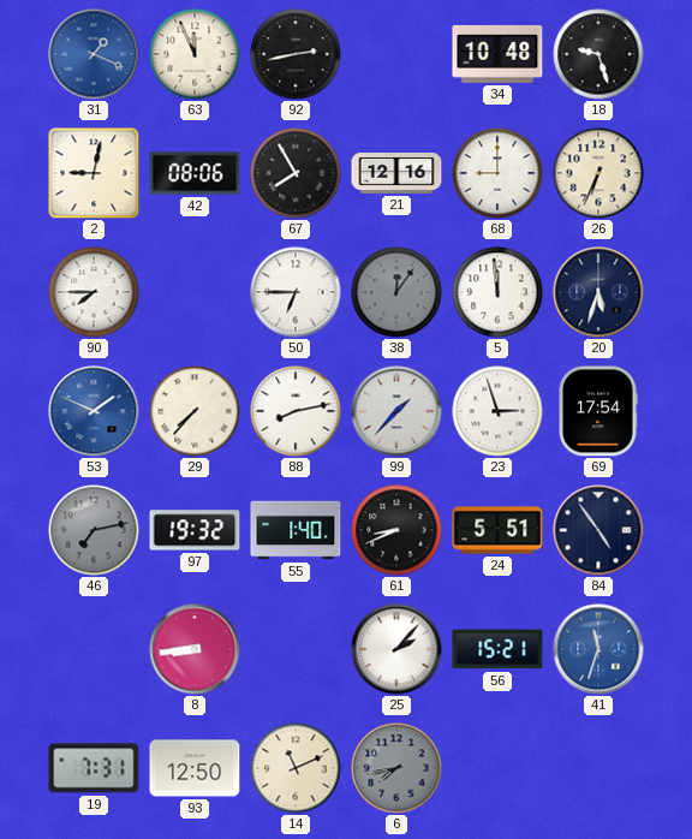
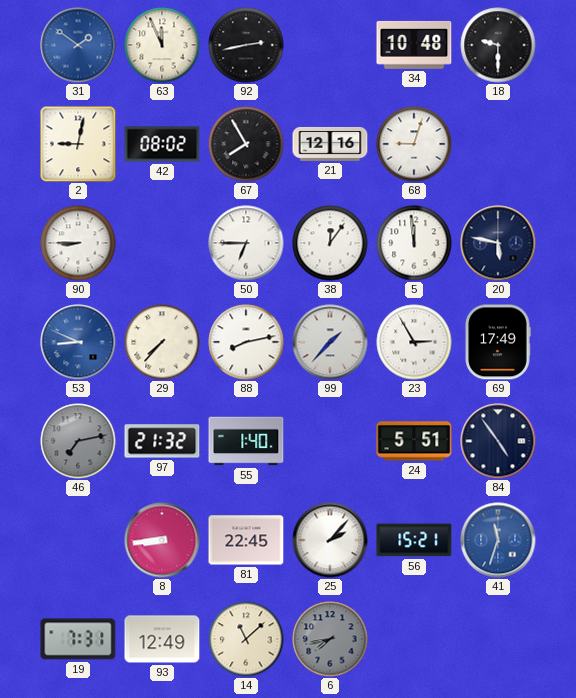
31: 1:19 -> 1:51 (78, 45)
18: 9:27 -> 9:30 (498, 45)
42: 08:06 -> 08:02 (162, 144)
68: 9:00 -> 9:03 (414, 144)
26: 6:34 -> none (598, 173)
90: 7:45 -> 8:45 (78, 243)
38 dial: grey -> white (330, 243)
20: 5:33 -> 5:47 (498, 243)
53: 1:49 -> 8:49 (78, 342)
23: 2:57 -> 2:55 (414, 342)
69: 17:54 -> 17:49 (498, 342)
97: 19:32 -> 21:32 (162, 441)
61: 8:41 -> none (396, 530)
81: none -> 22:45 (246, 540)
93: 12:50 -> 12:49 (162, 639)
14: 11:11 -> 11:08 (246, 639)
